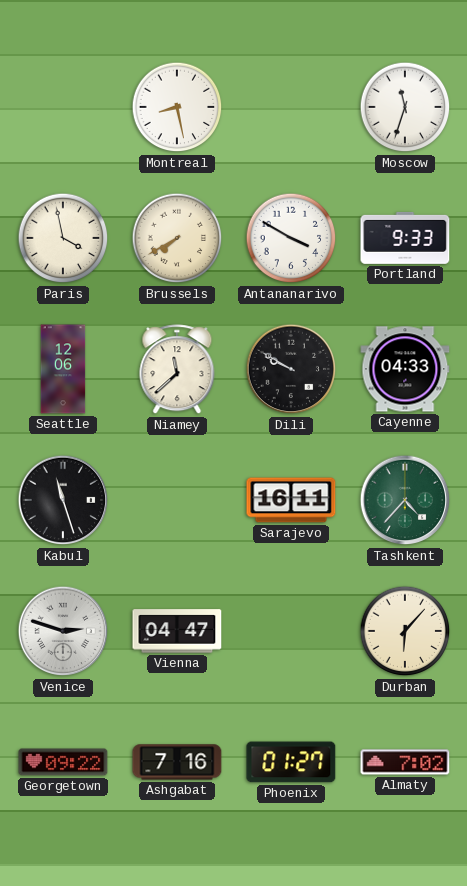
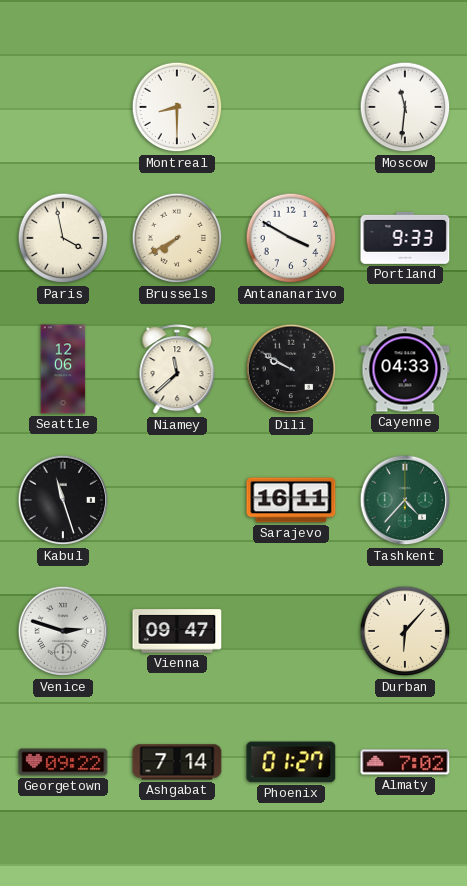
Montreal: 8:28 -> 8:30 (177, 107)
Moscow: 11:33 -> 11:31 (405, 107)
Vienna: 04:47 -> 09:47 (177, 631)
Ashgabat: 7:16 -> 7:14 (177, 762)
